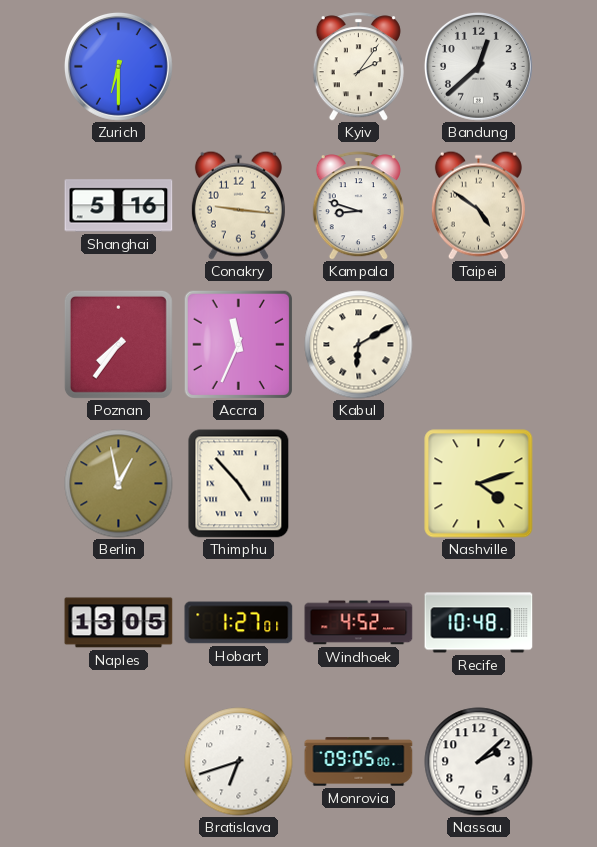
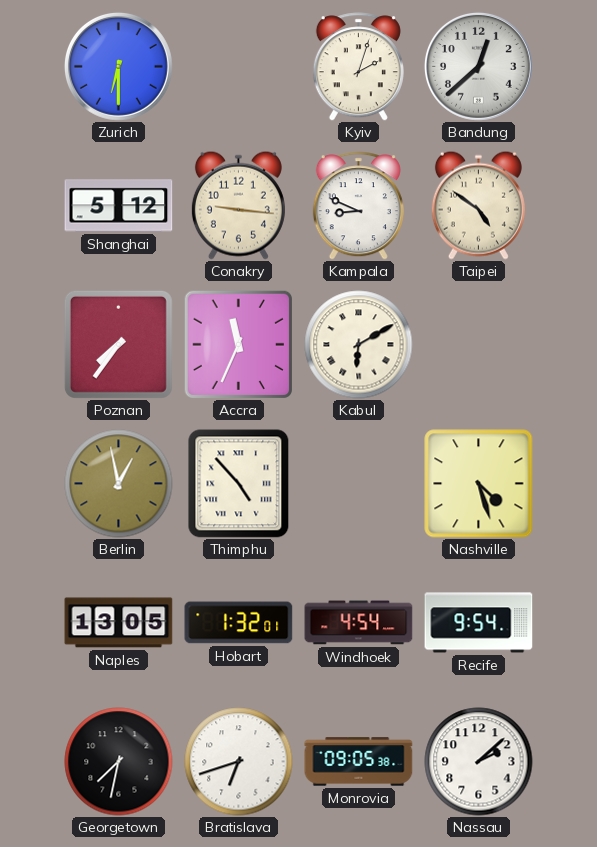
Kyiv: 2:06 -> 2:03 (358, 67)
Shanghai: 5:16 -> 5:12 (119, 206)
Kampala: 8:48 -> 8:49 (358, 206)
Nashville: 4:12 -> 4:27 (479, 484)
Hobart: 1:27 -> 1:32 (239, 623)
Windhoek: 4:52 -> 4:54 (359, 623)
Recife: 10:48 -> 9:54 (479, 623)
Georgetown: none -> 7:32 (119, 762)
Monrovia: 09:05:00 -> 09:05:38 (359, 762)
